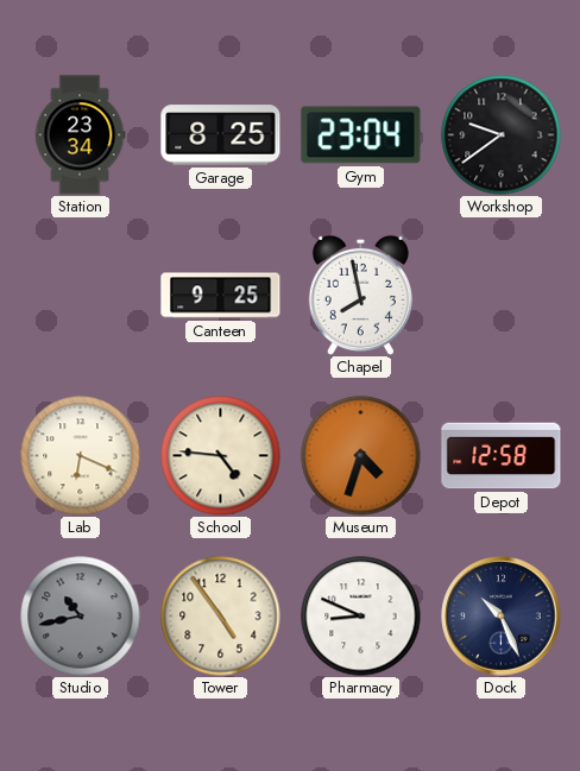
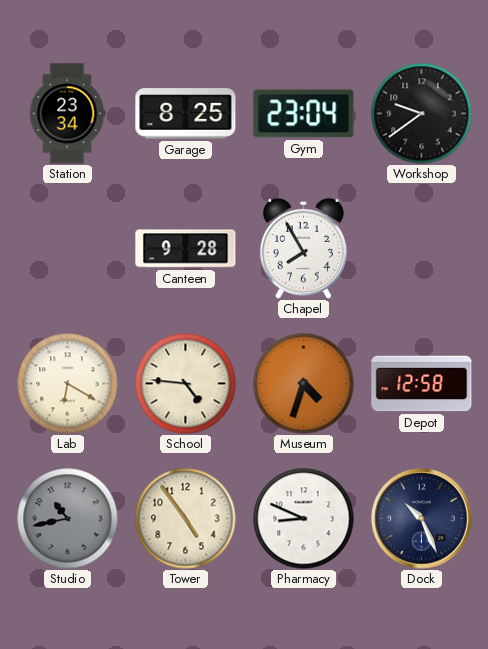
Canteen: 9:25 -> 9:28 (186, 249)
Chapel: 7:58 -> 7:55 (303, 248)
Lab: 6:19 -> 6:20 (68, 384)
